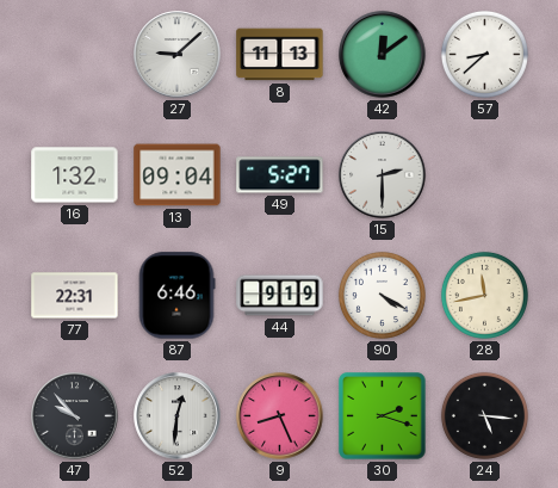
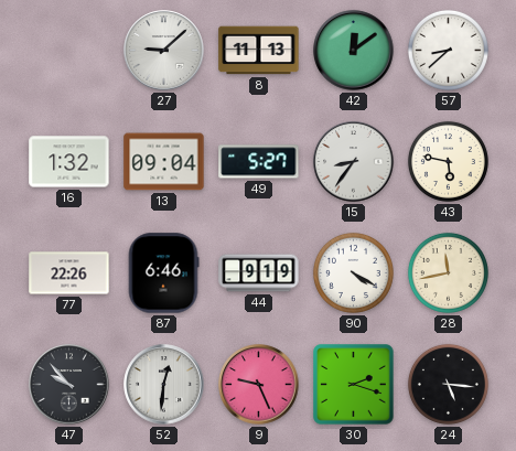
15: 2:30 -> 8:36 (354, 162)
43: none -> 5:47 (448, 161)
77: 22:31 -> 22:26 (69, 273)
9: 8:26 -> 9:26 (259, 385)
